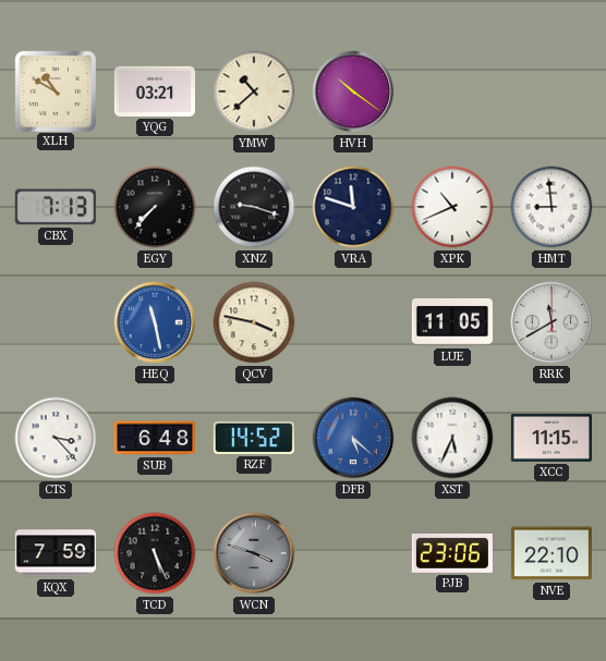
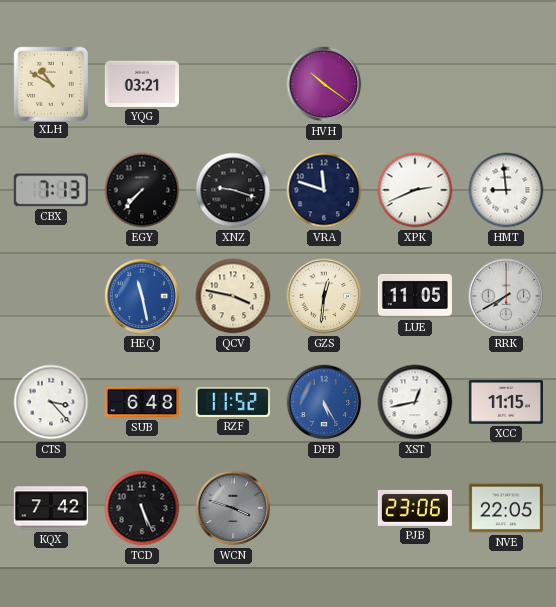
YMW: 10:38 -> none (254, 91)
XPK: 10:41 -> 2:41 (415, 190)
GZS: none -> 12:31 (324, 296)
RRK: 11:40 -> 7:40 (506, 296)
RZF: 14:52 -> 11:52 (233, 402)
DFB: 5:22 -> 5:25 (324, 402)
XST: 5:34 -> 12:43 (415, 402)
KQX: 7:59 -> 7:42 (51, 508)
NVE: 22:10 -> 22:05 (506, 508)
